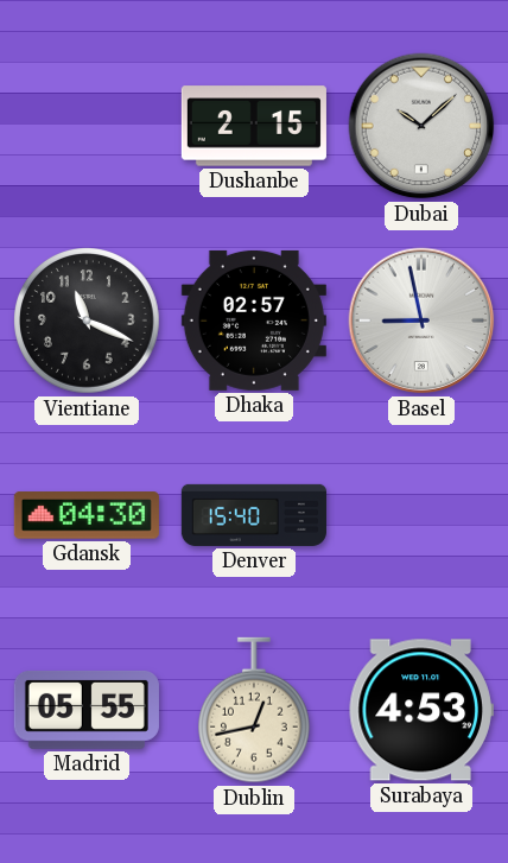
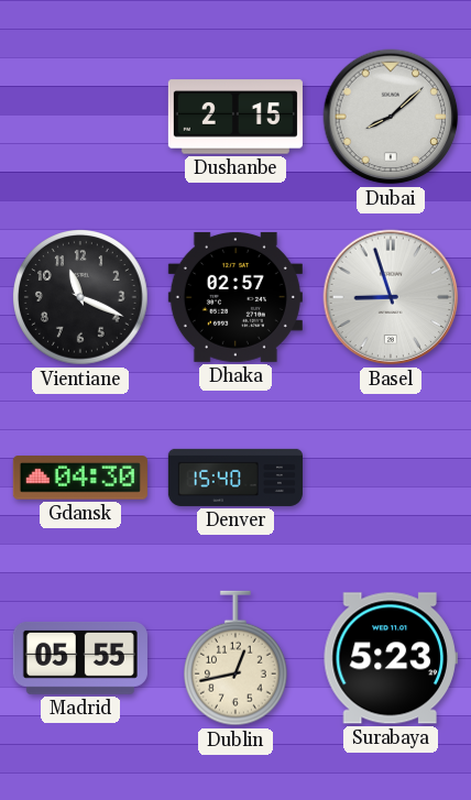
Dubai: 10:08 -> 8:08 (391, 117)
Basel: 8:58 -> 8:57 (391, 297)
Surabaya: 4:53 -> 5:23 (391, 658)
